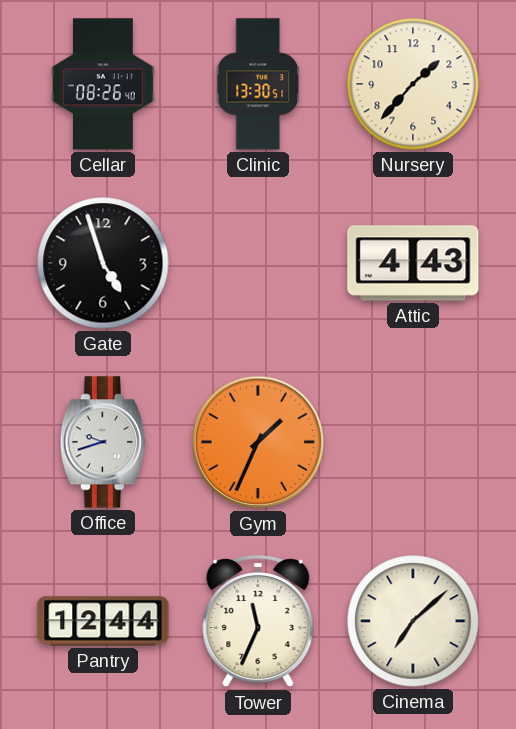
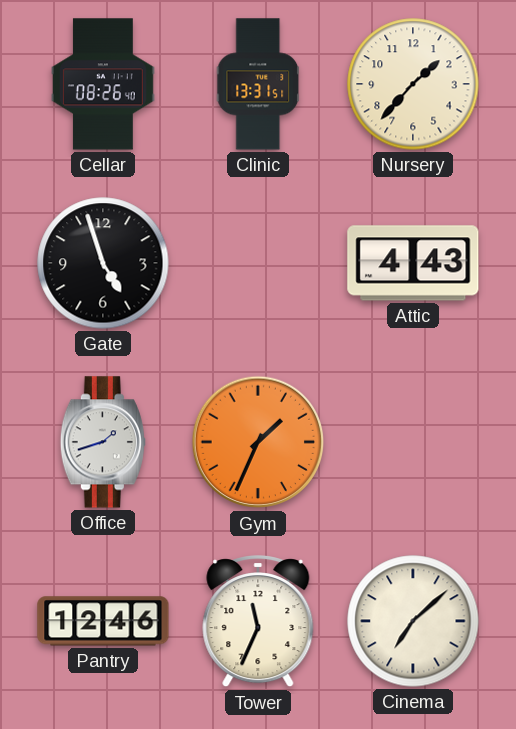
Clinic: 13:30 -> 13:31 (258, 84)
Office: 9:42 -> 1:42 (103, 442)
Pantry: 12:44 -> 12:46 (103, 621)
